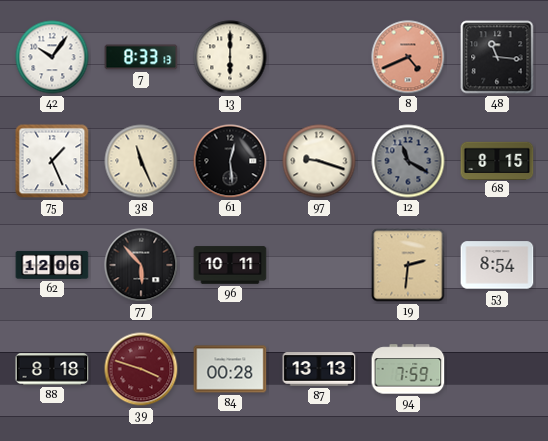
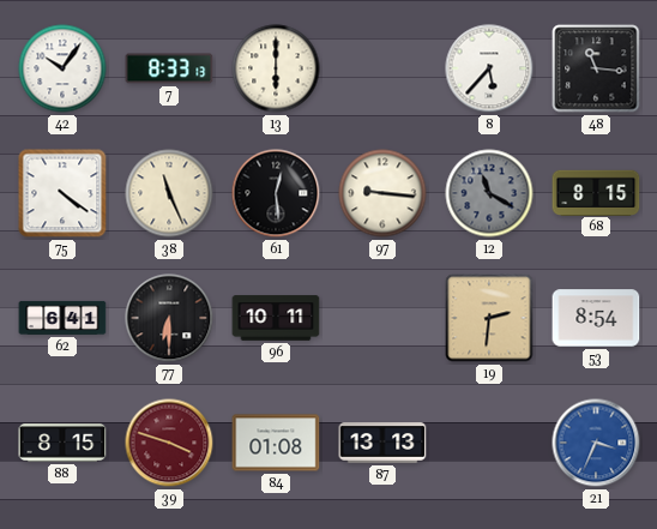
8: 4:41 -> 5:37 (489, 68)
8 dial: salmon -> white (489, 68)
75: 1:26 -> 4:21 (62, 193)
97: 9:18 -> 9:16 (382, 193)
62: 12:06 -> 6:41 (62, 318)
77: 5:53 -> 6:30 (169, 318)
88: 8:18 -> 8:15 (62, 443)
84: 00:28 -> 01:08 (276, 443)
94: 7:59 -> none (408, 369)
21: none -> 3:34 (596, 443)
